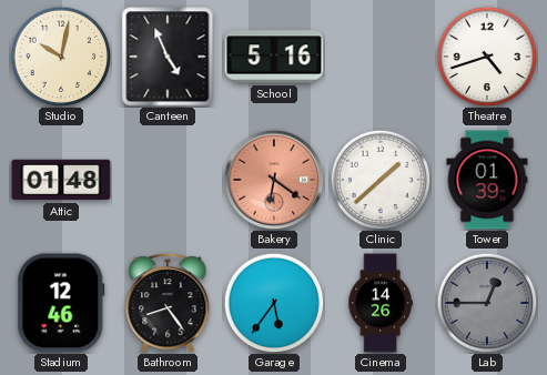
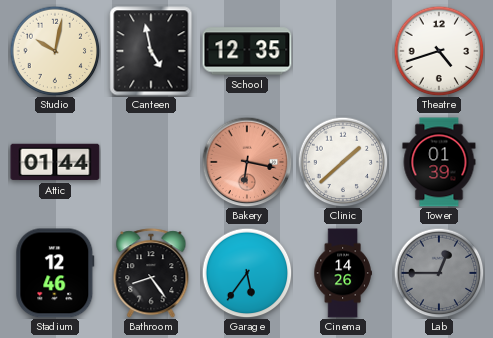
Canteen: 4:56 -> 4:58 (151, 51)
School: 5:16 -> 12:35 (247, 51)
Attic: 01:48 -> 01:44 (55, 162)
Bakery: 6:21 -> 6:17 (247, 162)
